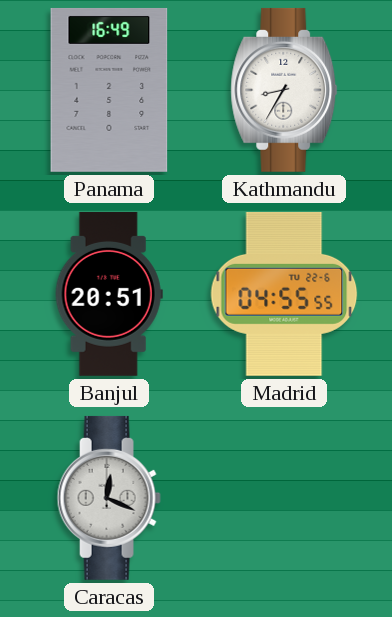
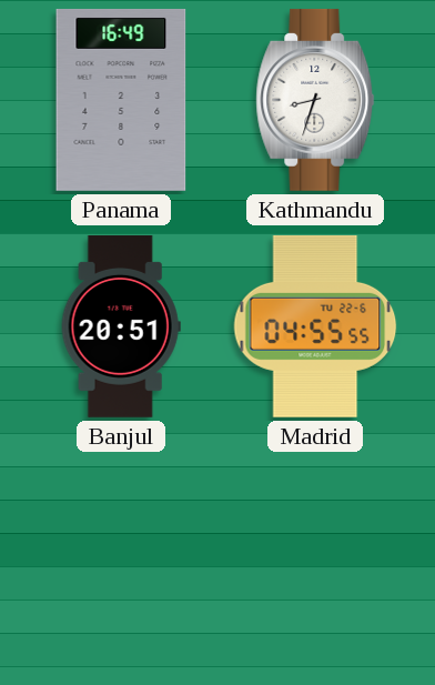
Kathmandu: 8:35 -> 8:33 (315, 100)
Caracas: 12:19 -> none (109, 498)
